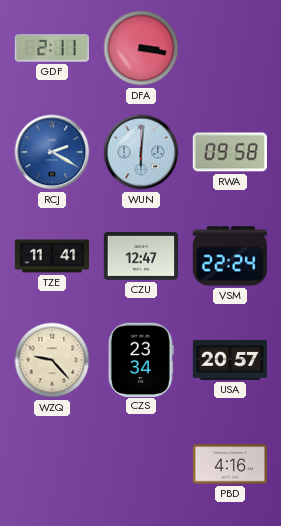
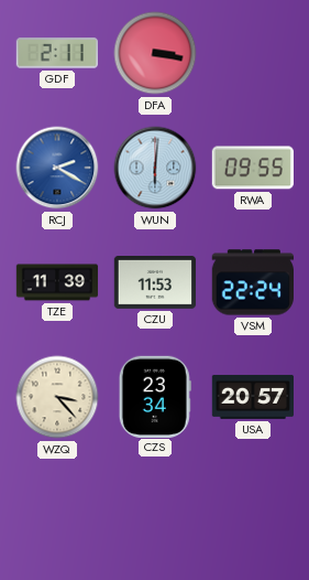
RWA: 09:58 -> 09:55 (252, 168)
TZE: 11:41 -> 11:39 (57, 282)
CZU: 12:47 -> 11:53 (155, 283)
WZQ: 9:23 -> 3:23 (57, 397)
PBD: 4:16 -> none (230, 464)
